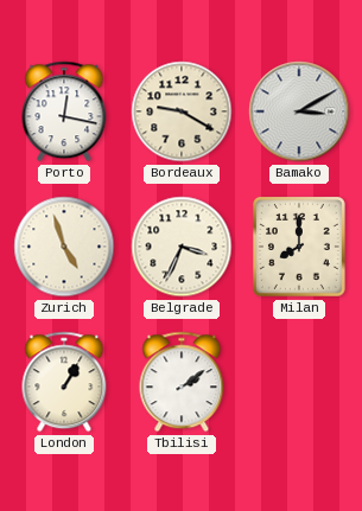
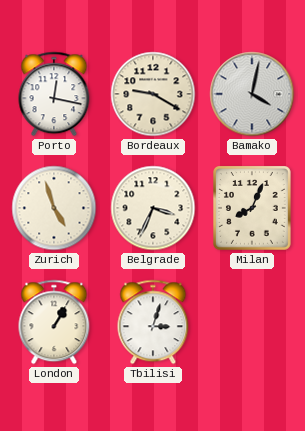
Bamako: 3:10 -> 4:02 (252, 94)
Milan: 8:00 -> 8:04 (253, 209)
Tbilisi: 2:09 -> 3:03 (153, 322)
